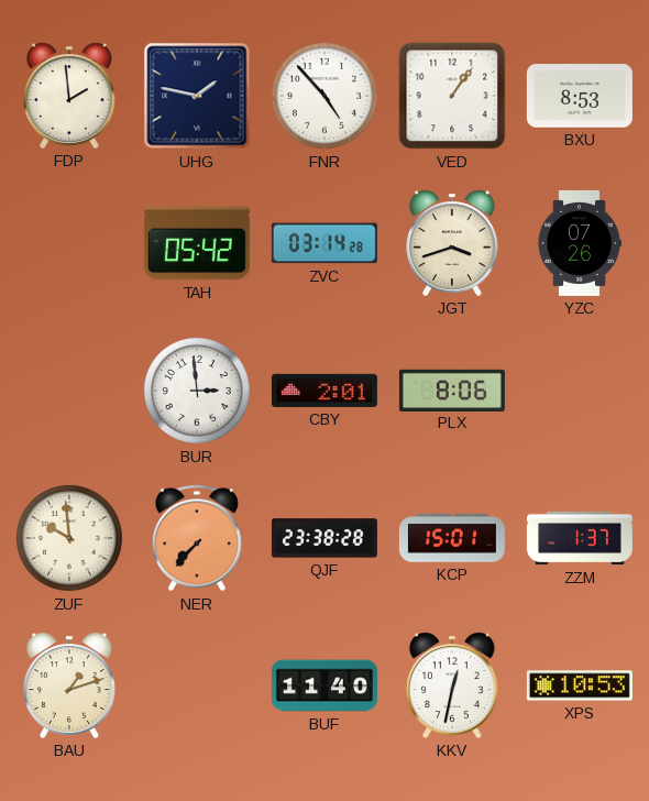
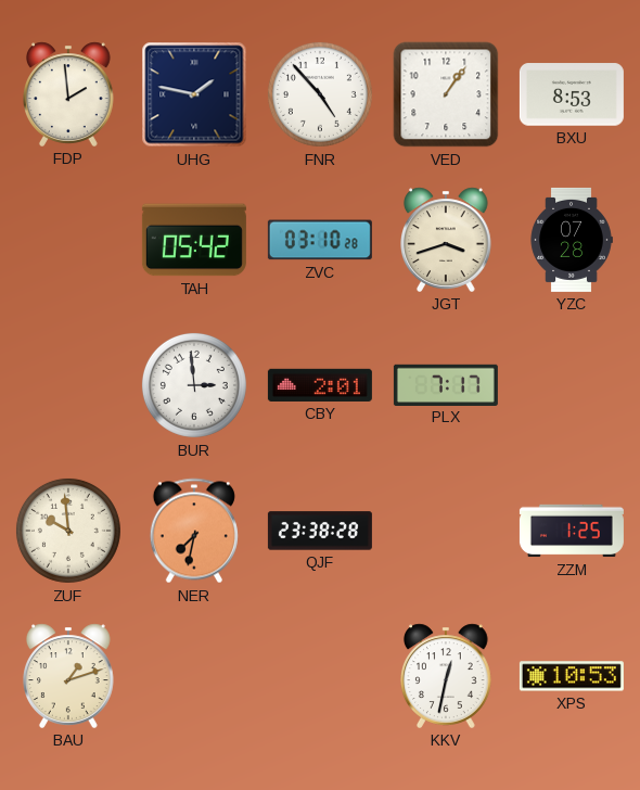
ZVC: 03:14 -> 03:10 (320, 240)
YZC: 07:26 -> 07:28 (572, 240)
PLX: 8:06 -> 7:17 (446, 384)
NER: 7:37 -> 7:32 (194, 531)
KCP: 15:01 -> none (452, 538)
ZZM: 1:37 -> 1:25 (572, 531)
BUF: 11:40 -> none (324, 685)
